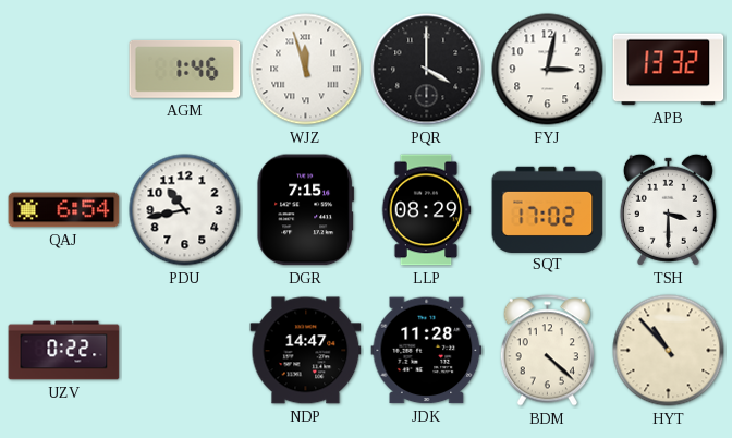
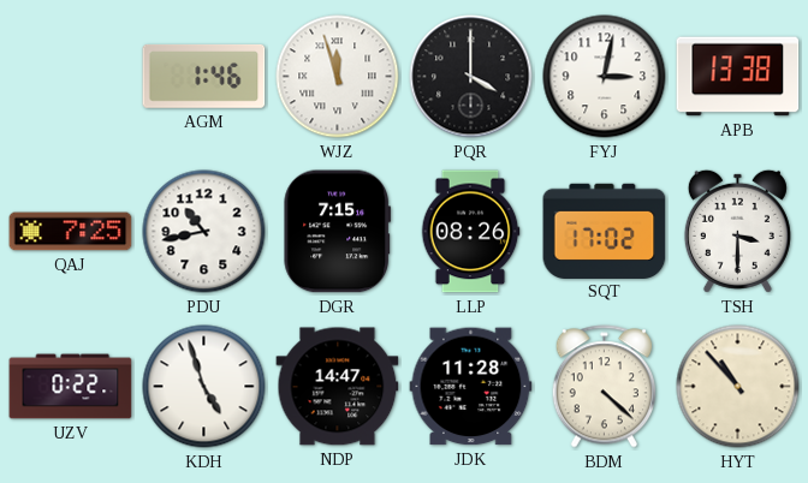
APB: 13:32 -> 13:38 (738, 77)
QAJ: 6:54 -> 7:25 (71, 232)
LLP: 08:29 -> 08:26 (470, 232)
KDH: none -> 4:57 (204, 387)
